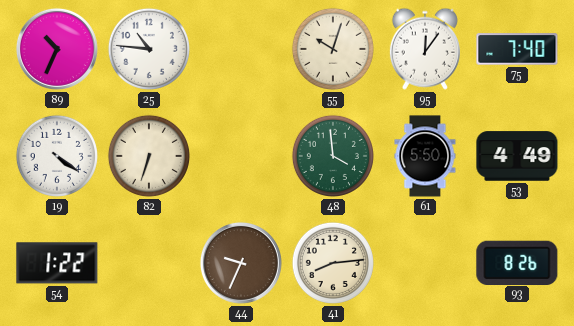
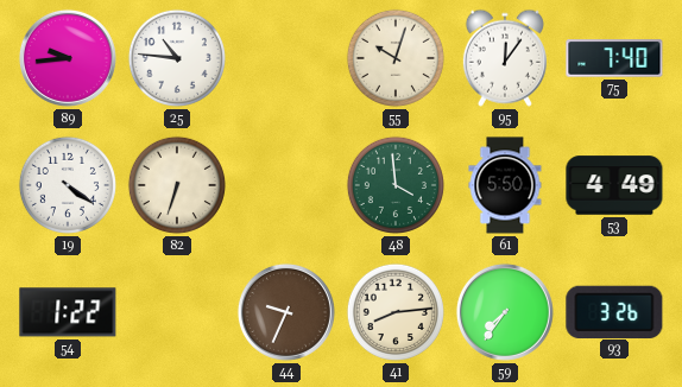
89: 10:34 -> 9:44 (68, 58)
59: none -> 7:36 (505, 312)
93: 8:26 -> 3:26 (614, 311)
